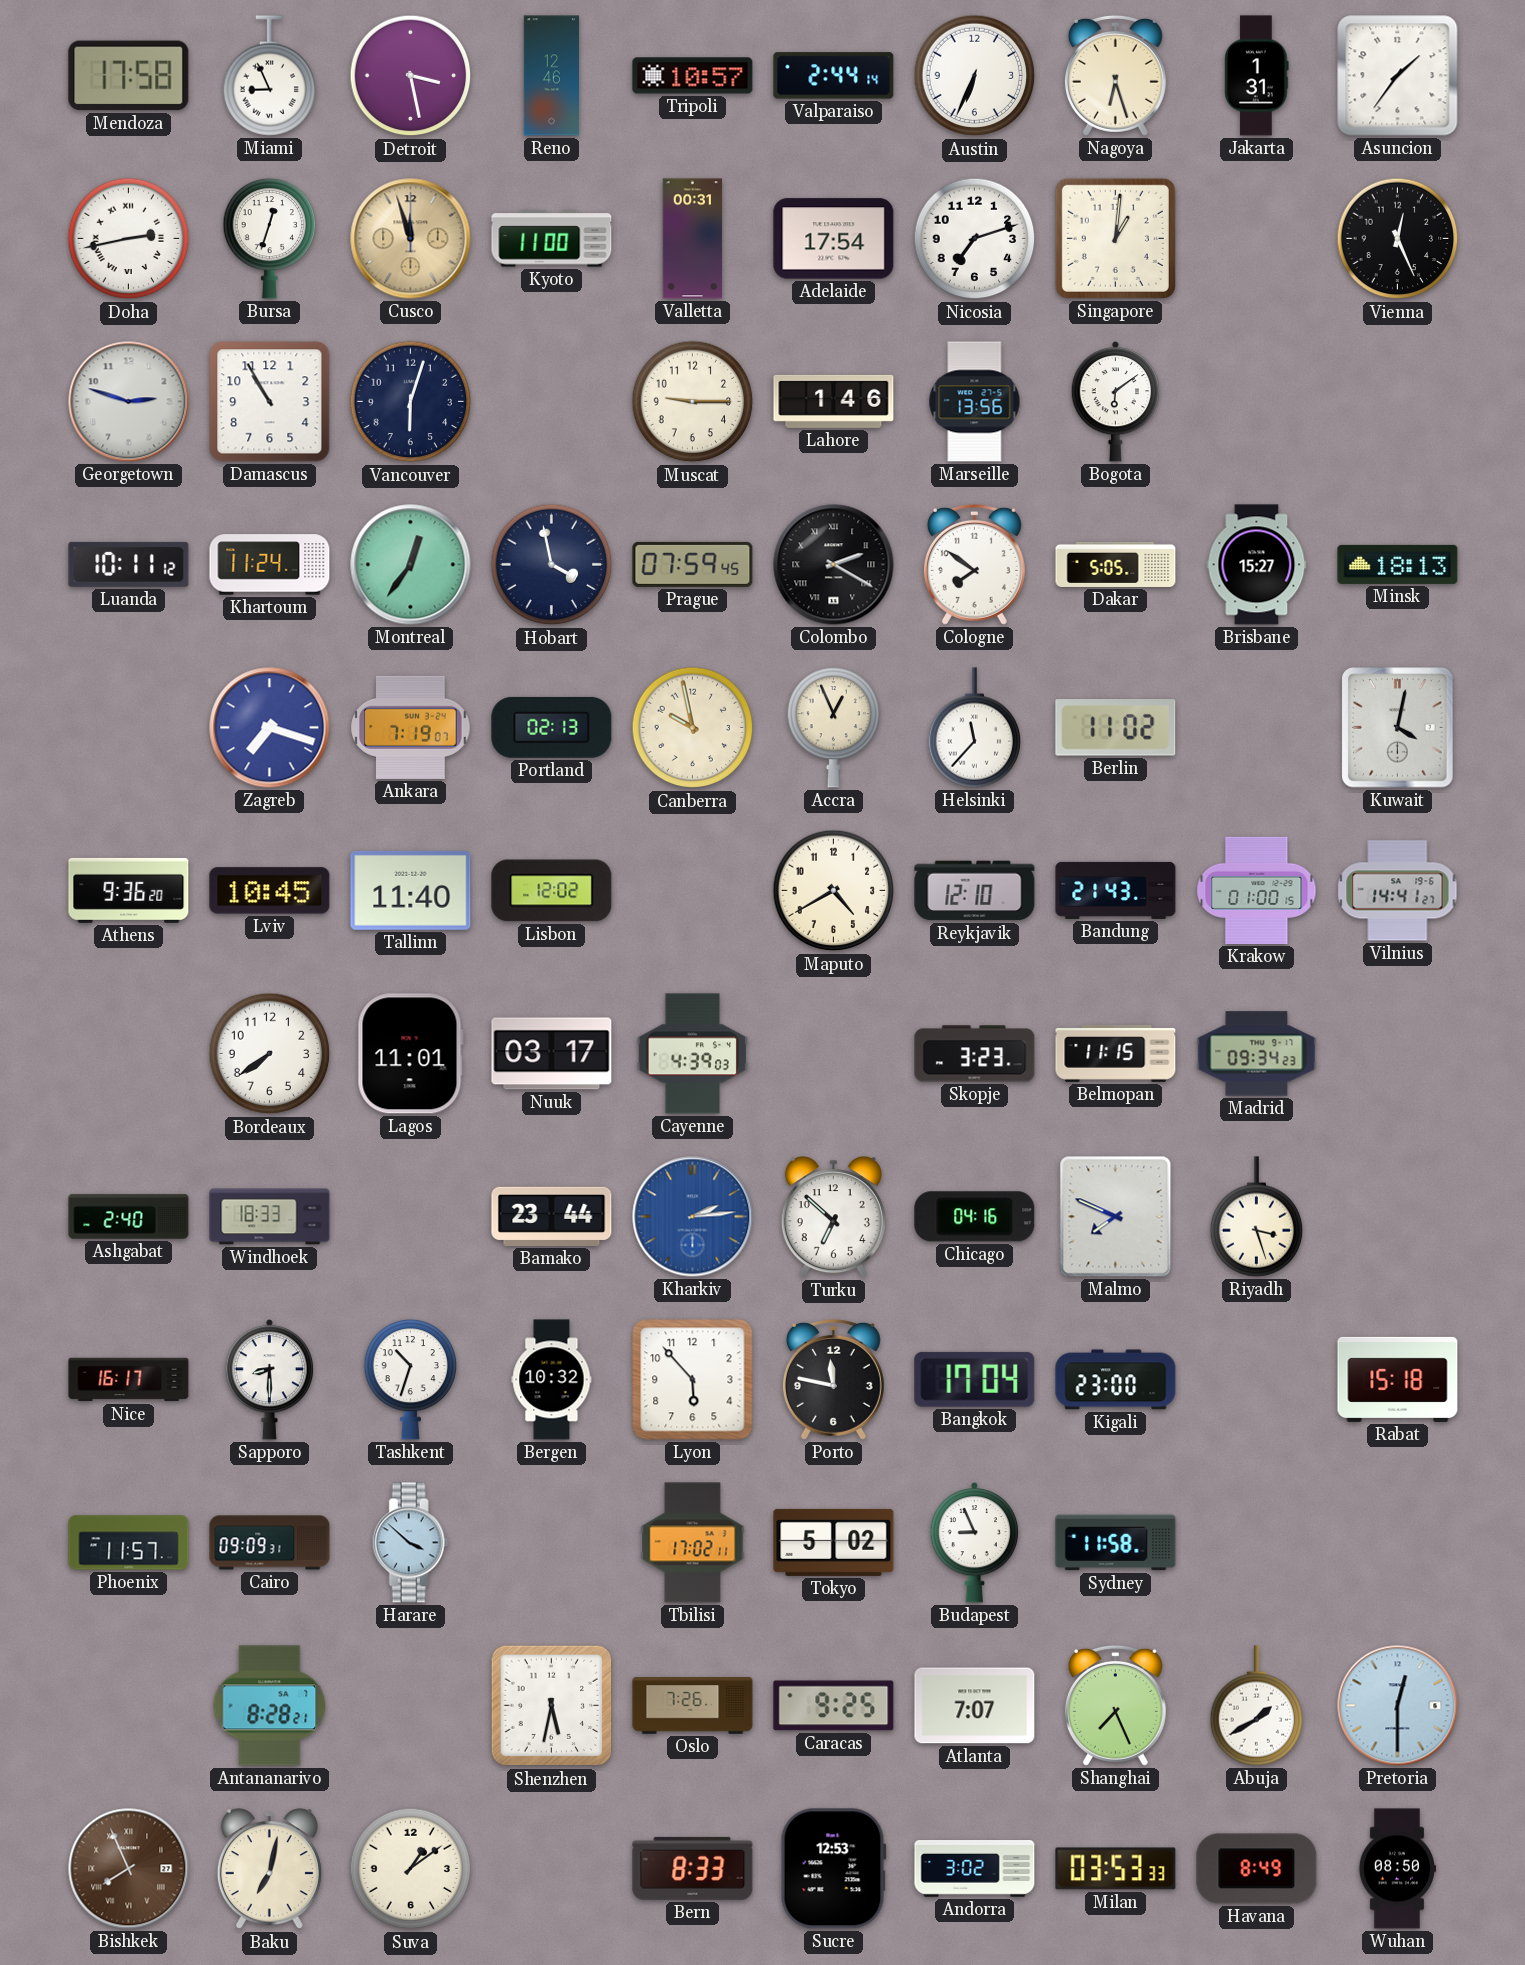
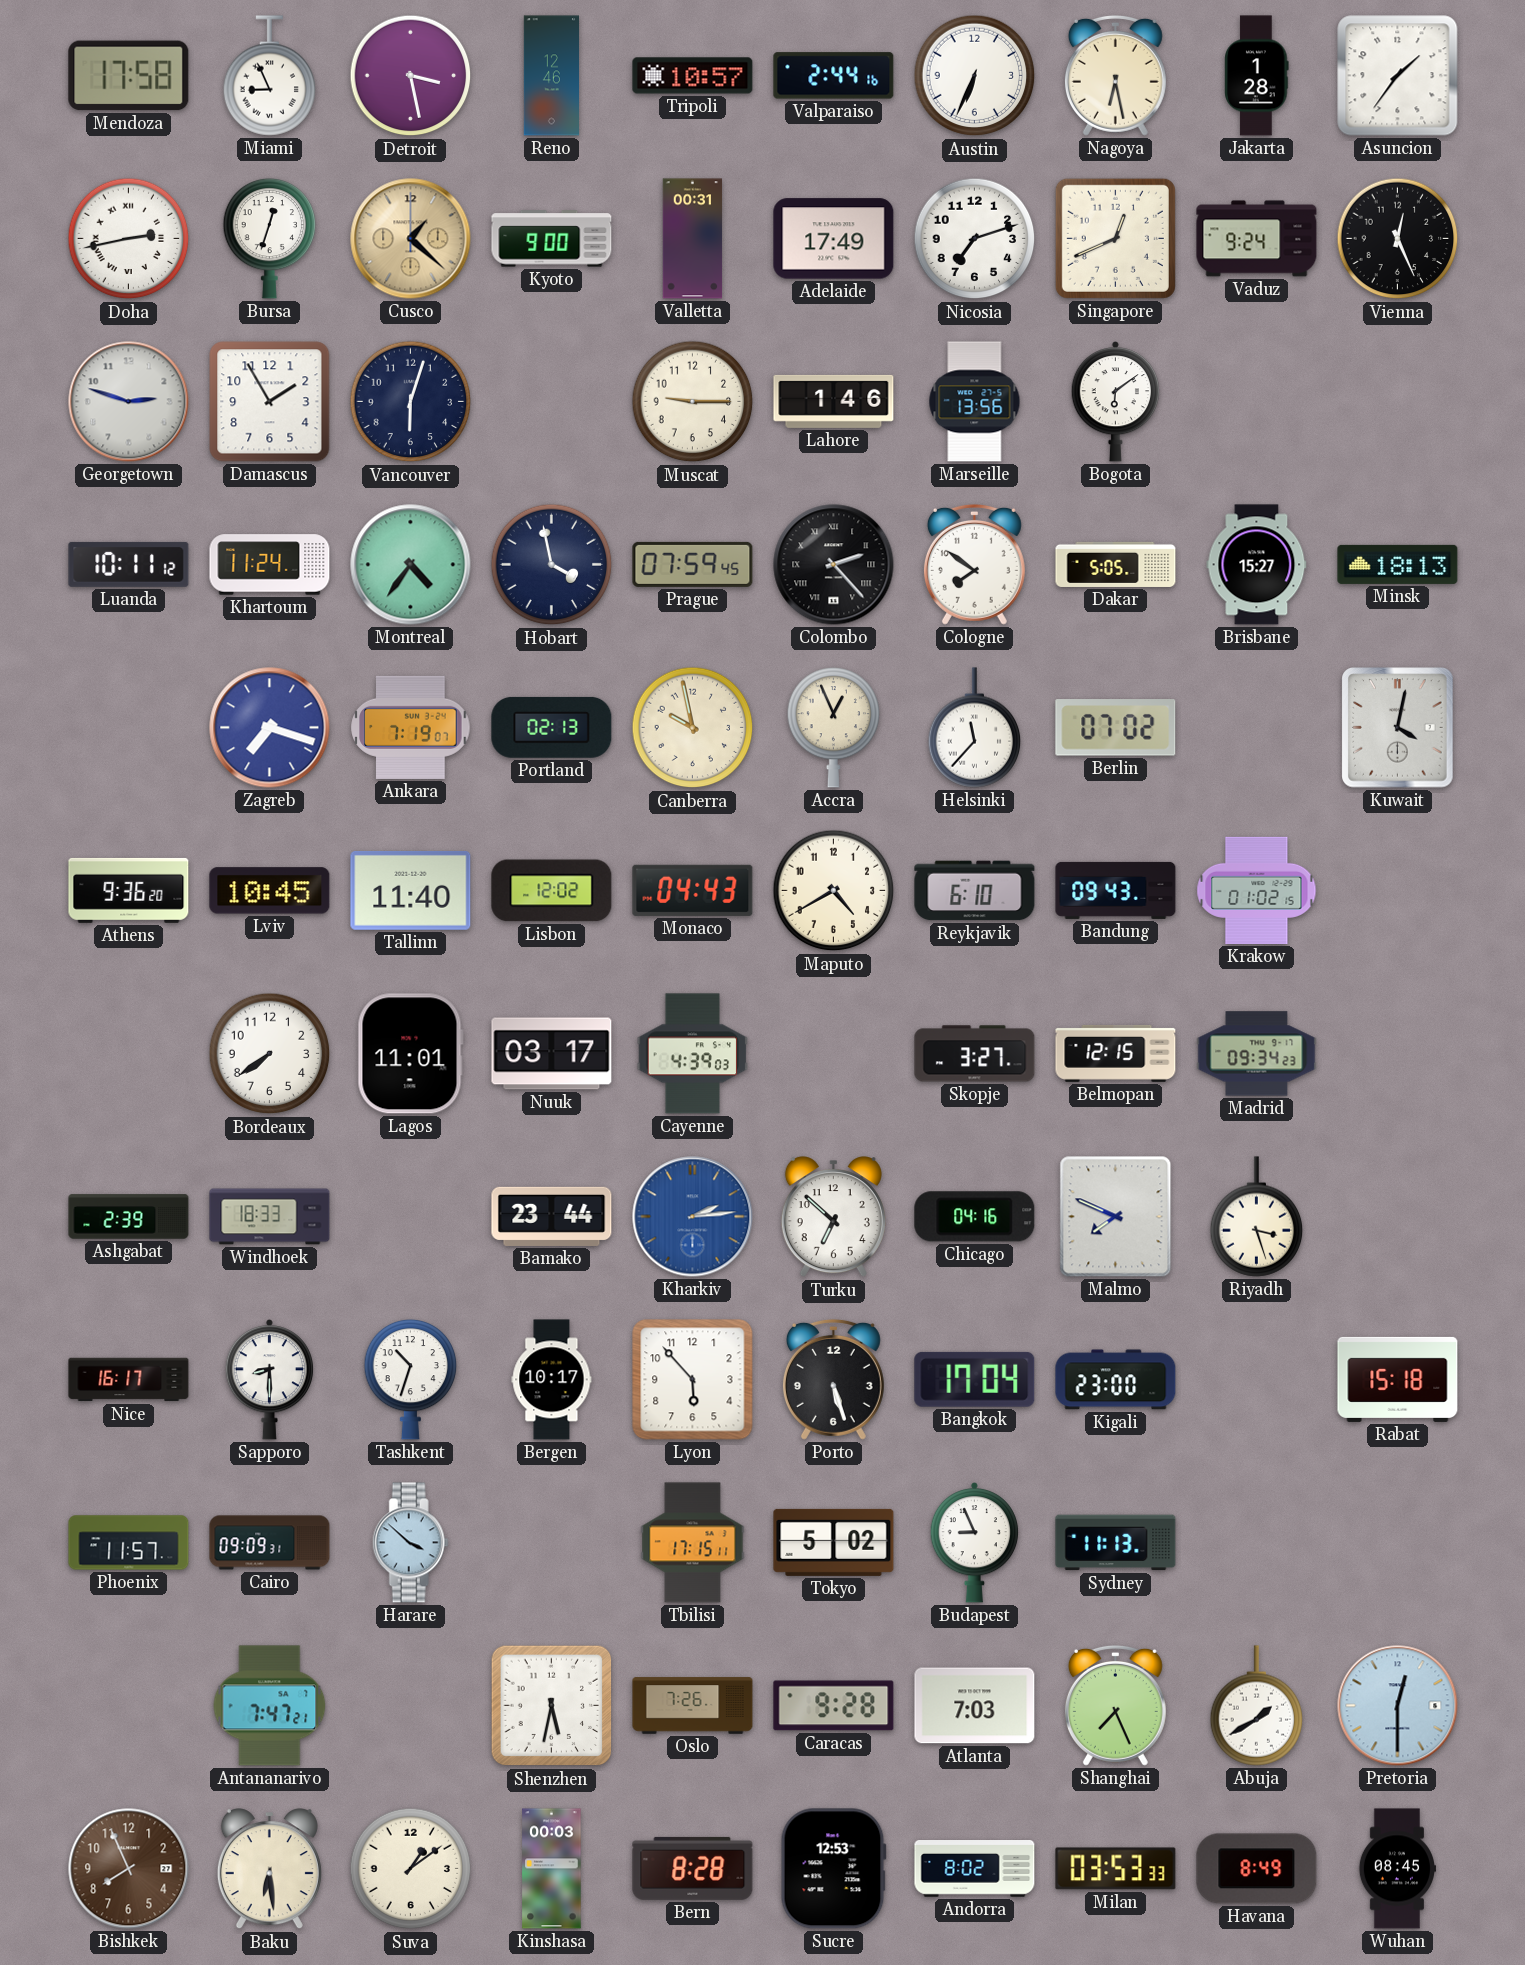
Valparaiso: 2:44:14 -> 2:44:16 (834, 76)
Nagoya: 6:27 -> 6:28 (1115, 75)
Jakarta: 1:31 -> 1:28 (1257, 76)
Cusco: 11:57 -> 1:22 (411, 239)
Kyoto: 11:00 -> 9:00 (552, 239)
Adelaide: 17:54 -> 17:49 (834, 239)
Singapore: 1:01 -> 12:41 (1115, 238)
Vaduz: none -> 9:24 (1257, 239)
Damascus: 10:55 -> 1:55 (270, 402)
Montreal: 12:36 -> 4:36 (411, 565)
Colombo: 2:20 -> 2:23 (834, 565)
Berlin: 11:02 -> 07:02 (1116, 728)
Monaco: none -> 04:43 (693, 890)
Reykjavik: 12:10 -> 6:10 (975, 891)
Bandung: 21:43 -> 09:43 (1116, 890)
Krakow: 01:00 -> 01:02 (1257, 890)
Vilnius: 14:41 -> none (1398, 891)
Skopje: 3:23 -> 3:27 (975, 1054)
Belmopan: 11:15 -> 12:15 (1116, 1053)
Ashgabat: 2:40 -> 2:39 (129, 1217)
Bergen: 10:32 -> 10:17 (552, 1380)
Porto: 11:47 -> 5:27 (833, 1379)
Tbilisi: 17:02 -> 17:15 (693, 1543)
Sydney: 11:58 -> 11:13 (1116, 1543)
Antananarivo: 8:28 -> 7:47 (270, 1706)
Caracas: 9:25 -> 9:28 (834, 1706)
Atlanta: 7:07 -> 7:03 (975, 1706)
Bishkek numerals: Roman -> Arabic (129, 1869)
Baku: 7:02 -> 6:29 (269, 1869)
Kinshasa: none -> 00:03 (552, 1869)
Bern: 8:33 -> 8:28 (693, 1868)
Andorra: 3:02 -> 8:02 (975, 1869)
Wuhan: 08:50 -> 08:45 (1396, 1869)
